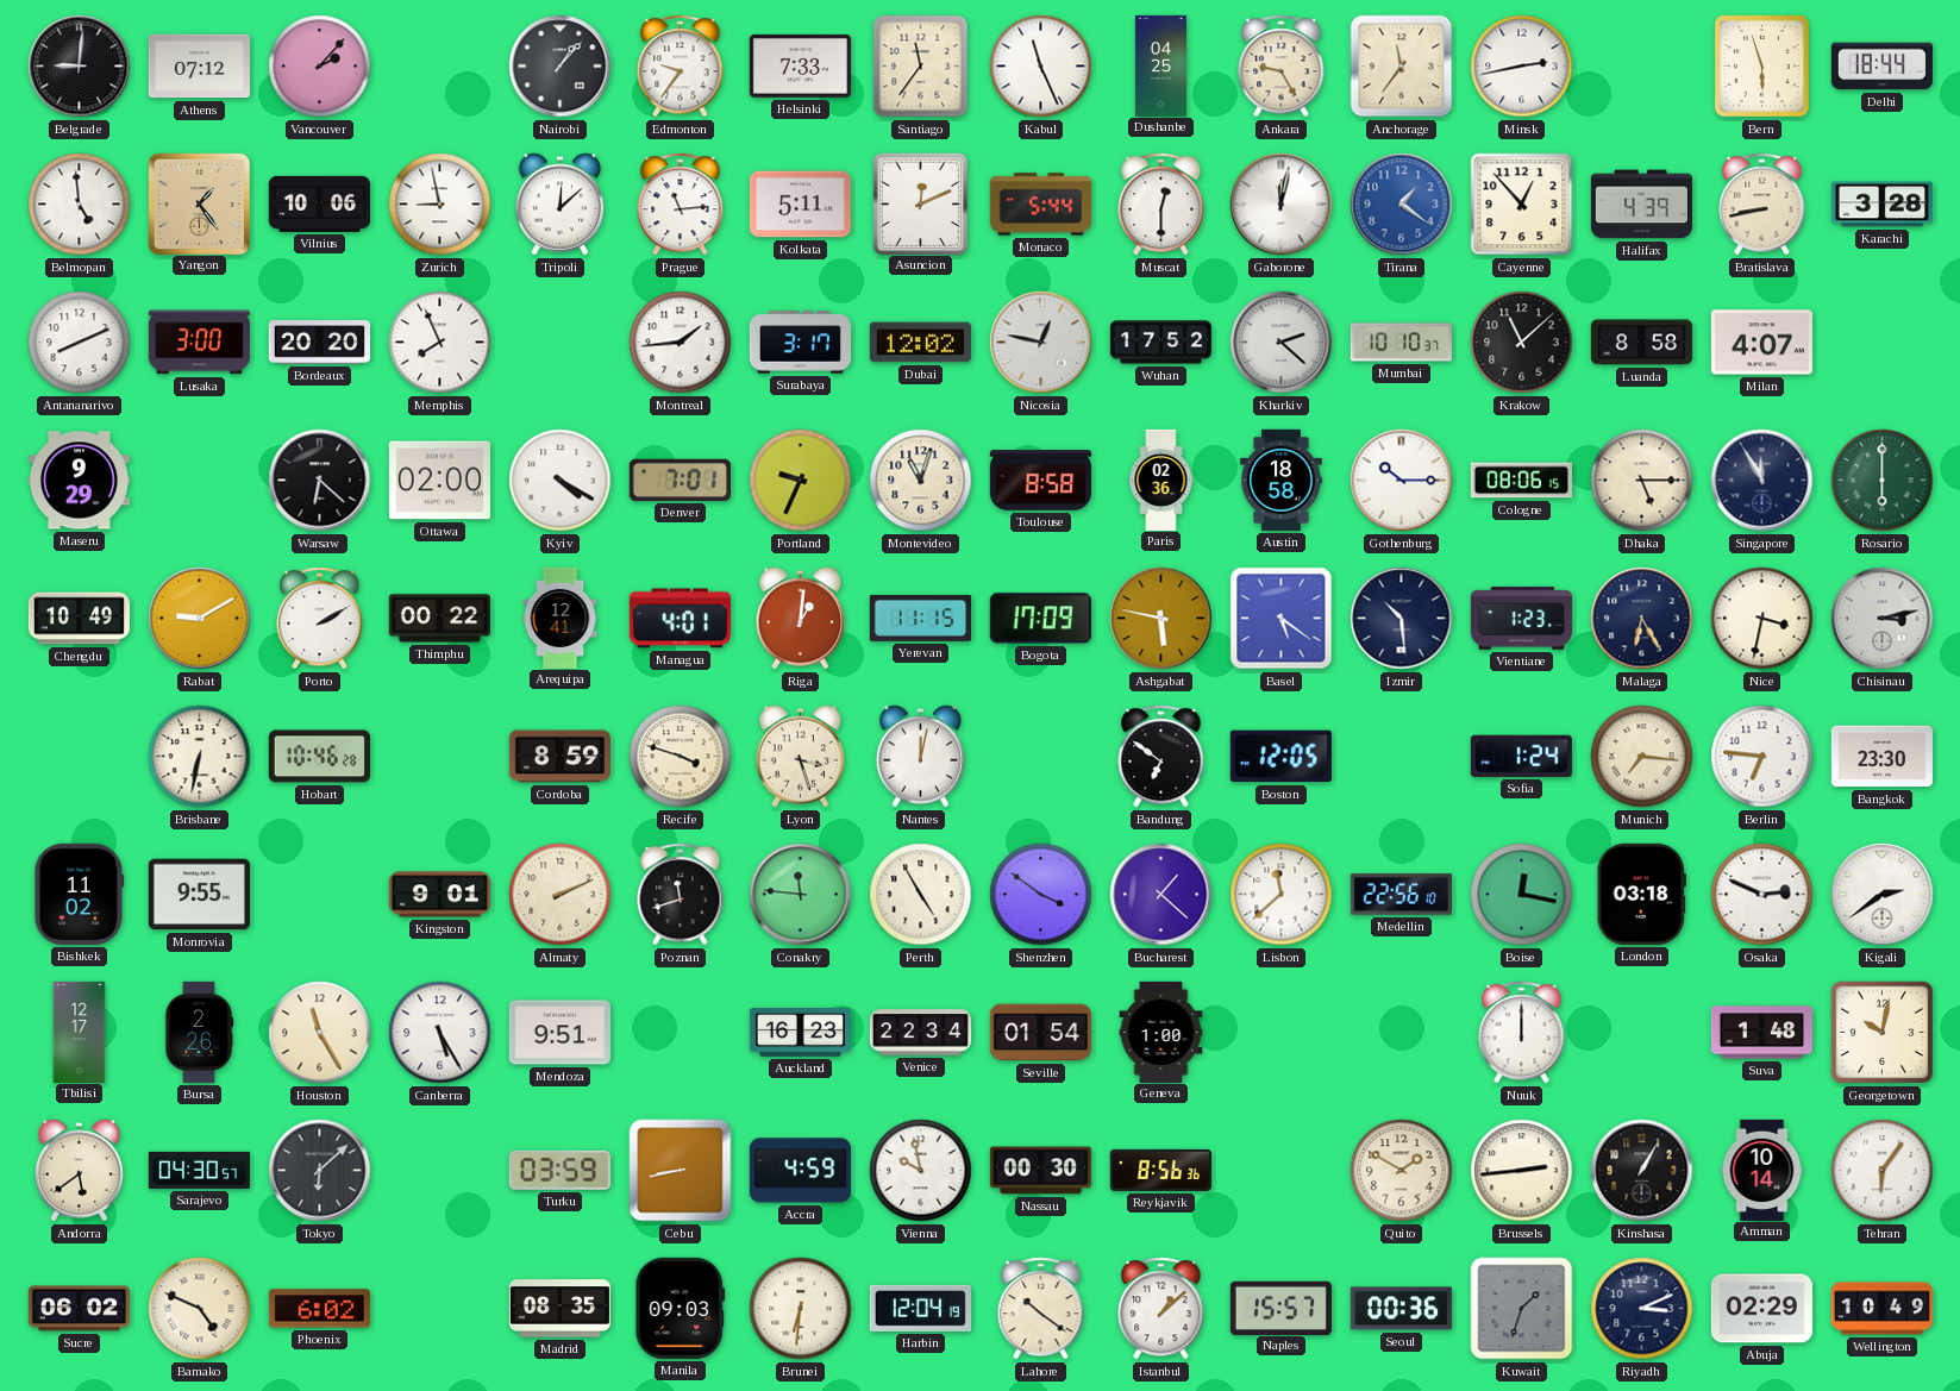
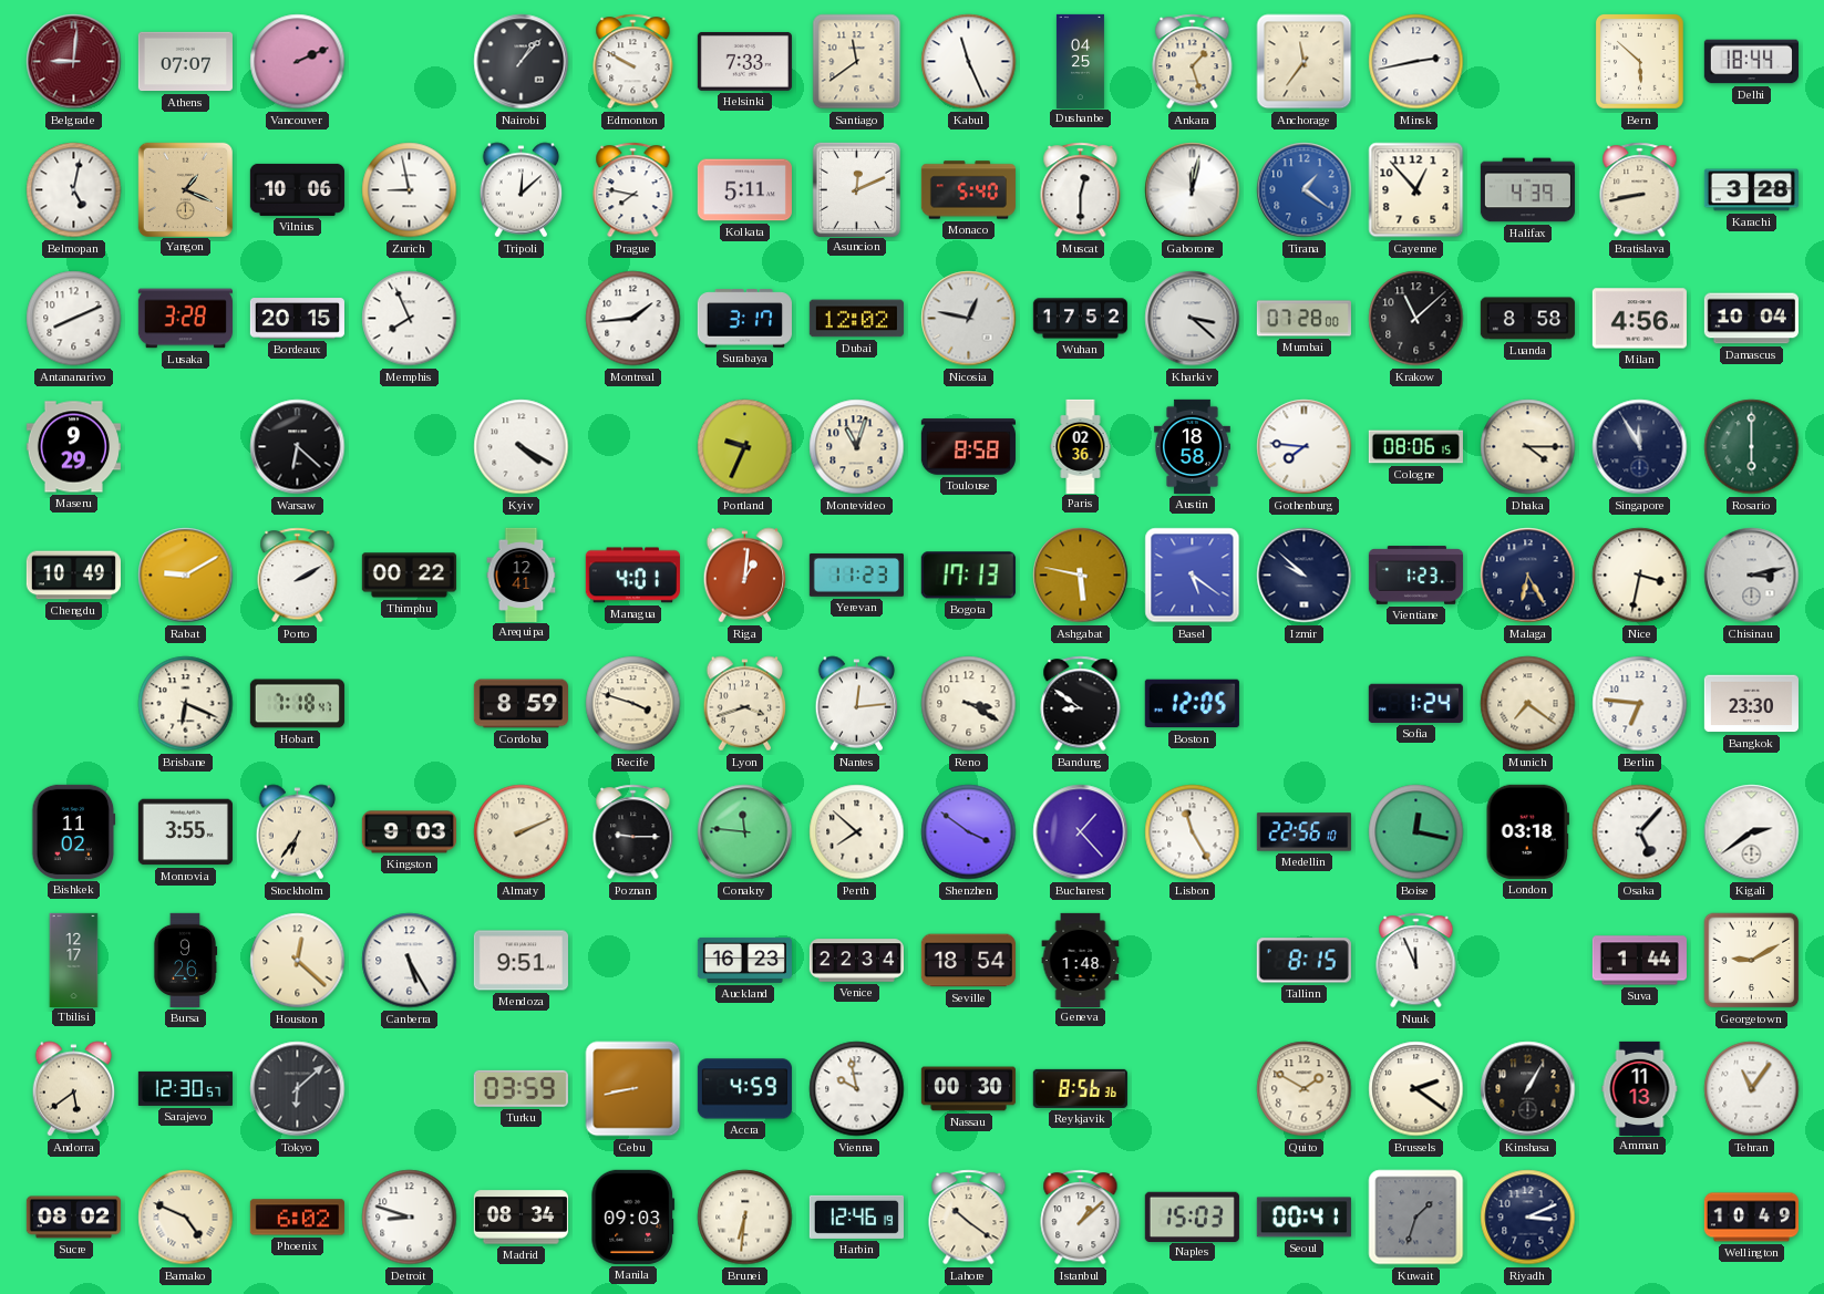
Belgrade dial: black -> burgundy (74, 62)
Athens: 07:12 -> 07:07 (185, 62)
Vancouver: 2:07 -> 2:11 (298, 62)
Edmonton: 9:36 -> 9:50 (633, 62)
Santiago: 11:36 -> 11:39 (857, 62)
Ankara: 9:25 -> 1:27 (1193, 62)
Bern: 5:57 -> 5:52 (1640, 62)
Belmopan: 4:59 -> 5:02 (74, 190)
Yangon: 1:24 -> 1:19 (185, 189)
Prague: 11:14 -> 7:47 (633, 190)
Monaco: 5:44 -> 5:40 (968, 190)
Lusaka: 3:00 -> 3:28 (185, 319)
Bordeaux: 20:20 -> 20:15 (297, 319)
Kharkiv: 2:22 -> 3:22 (1193, 319)
Mumbai: 10:10 -> 07:28 (1303, 319)
Milan: 4:07 -> 4:56 (1639, 319)
Damascus: none -> 10:04 (1751, 319)
Ottawa: 02:00 -> none (439, 481)
Denver: 7:01 -> none (680, 480)
Gothenburg: 10:15 -> 7:46 (1305, 447)
Dhaka: 5:15 -> 4:15 (1528, 447)
Yerevan: 11:15 -> 11:23 (856, 576)
Bogota: 17:09 -> 17:13 (968, 576)
Izmir: 10:29 -> 9:52 (1305, 576)
Brisbane: 6:32 -> 6:19 (186, 704)
Hobart: 10:46 -> 7:18 (297, 704)
Lyon: 3:27 -> 3:42 (745, 704)
Nantes: 12:02 -> 12:14 (857, 704)
Reno: none -> 3:20 (969, 704)
Bandung: 6:51 -> 8:51 (1081, 704)
Munich: 7:16 -> 7:21 (1528, 704)
Monrovia: 9:55 -> 3:55 (185, 832)
Stockholm: none -> 6:36 (298, 832)
Kingston: 9:01 -> 9:03 (409, 832)
Poznan: 11:42 -> 9:15 (633, 832)
Perth: 4:55 -> 7:52 (857, 832)
Bucharest: 1:22 -> 1:23 (1081, 832)
Lisbon: 11:38 -> 11:25 (1193, 832)
Osaka: 2:49 -> 5:07 (1640, 832)
Bursa: 2:26 -> 9:26 (185, 960)
Houston: 11:25 -> 12:22 (298, 961)
Seville: 01:54 -> 18:54 (968, 961)
Geneva: 1:00 -> 1:48 (1081, 960)
Tallinn: none -> 8:15 (1303, 961)
Nuuk: 12:00 -> 11:56 (1416, 961)
Suva: 1:48 -> 1:44 (1639, 961)
Georgetown: 10:02 -> 9:10 (1752, 961)
Sarajevo: 04:30 -> 12:30 (185, 1088)
Brussels: 2:44 -> 2:21 (1416, 1089)
Amman: 10:14 -> 11:13 (1640, 1088)
Tehran: 6:06 -> 11:06 (1752, 1089)
Sucre: 06:02 -> 08:02 (73, 1218)
Detroit: none -> 8:48 (410, 1218)
Madrid: 08:35 -> 08:34 (521, 1218)
Harbin: 12:04 -> 12:46 (856, 1217)
Naples: 15:57 -> 15:03 (1192, 1217)
Seoul: 00:36 -> 00:41 (1303, 1218)
Abuja: 02:29 -> none (1761, 1309)
